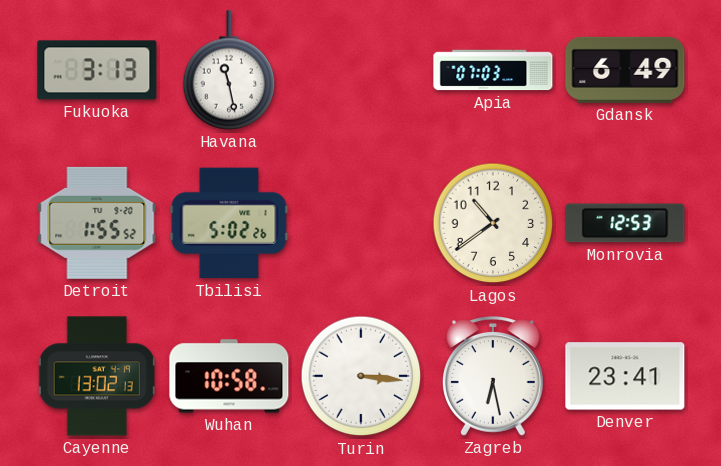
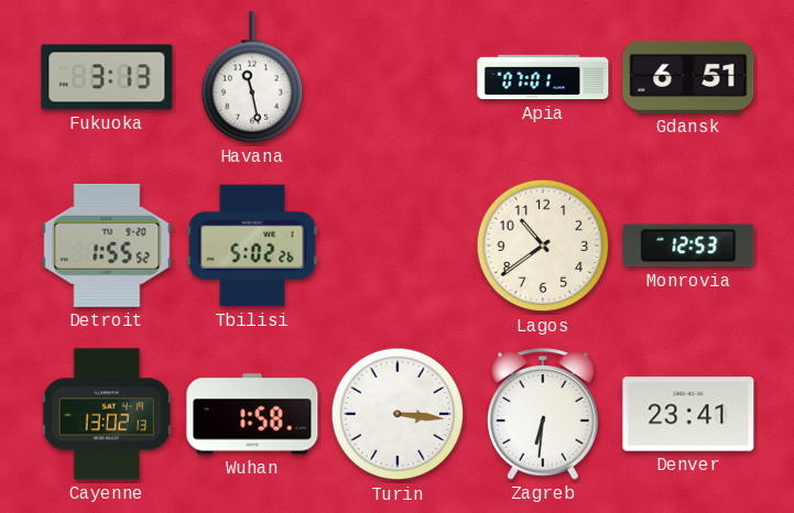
Apia: 07:03 -> 07:01 (543, 77)
Gdansk: 6:49 -> 6:51 (688, 77)
Wuhan: 10:58 -> 1:58 (252, 414)
Zagreb: 6:28 -> 6:31 (543, 414)
